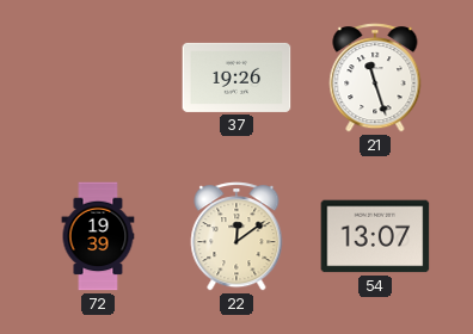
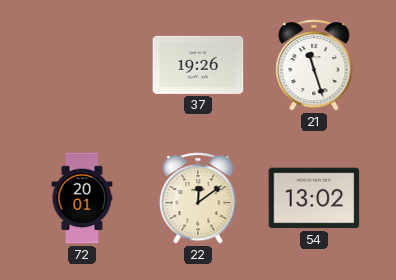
72: 19:39 -> 20:01 (82, 198)
54: 13:07 -> 13:02 (314, 198)
